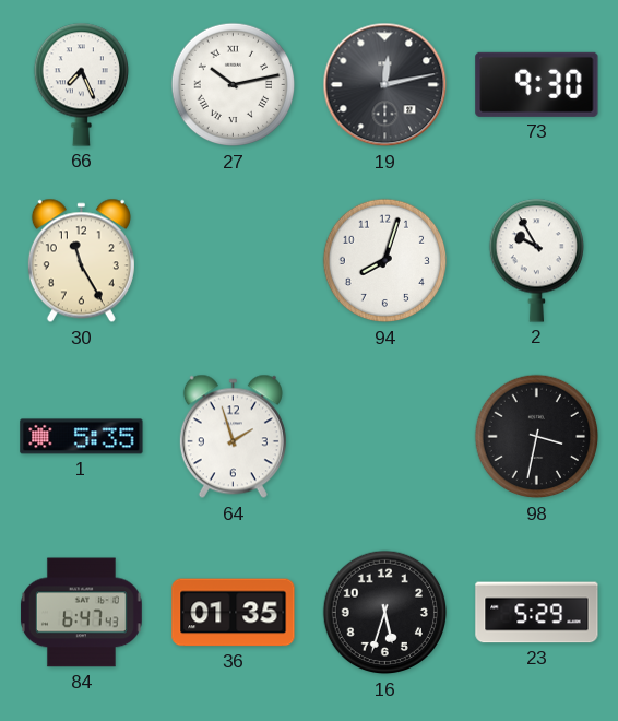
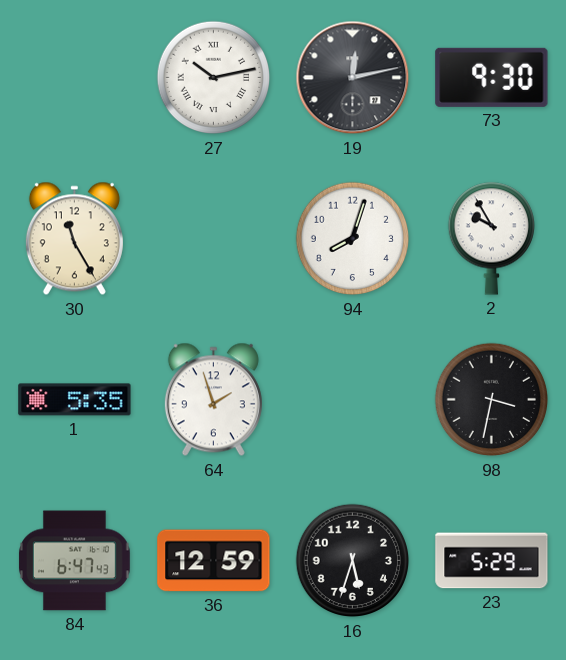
66: 7:26 -> none (81, 84)
36: 01:35 -> 12:59 (214, 561)
